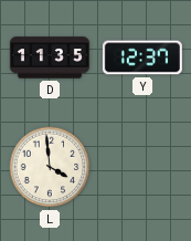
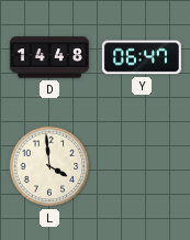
D: 11:35 -> 14:48 (49, 57)
Y: 12:37 -> 06:47 (142, 57)
